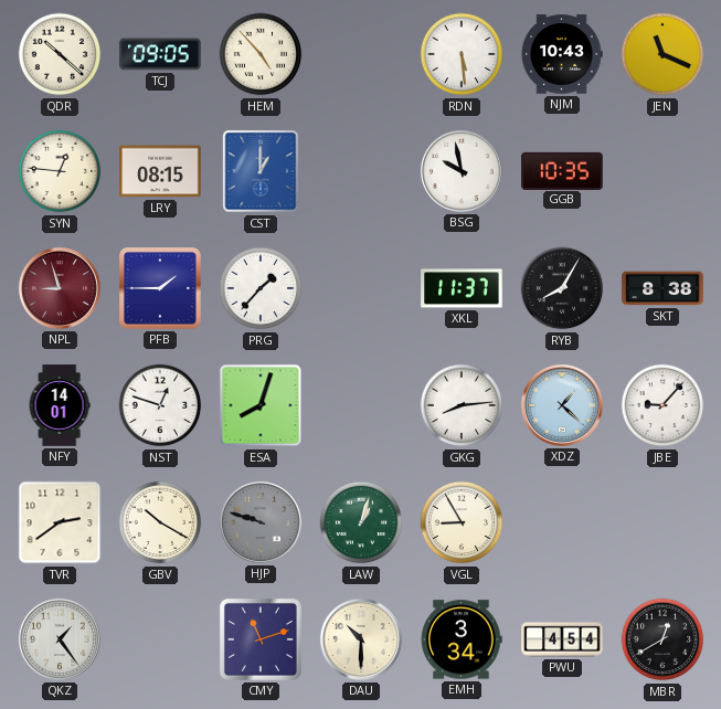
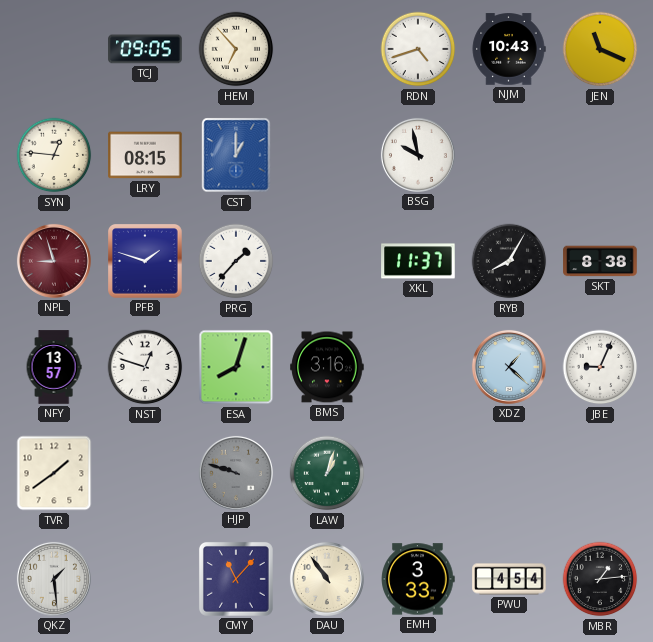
QDR: 10:22 -> none (60, 54)
HEM: 4:53 -> 6:53 (236, 49)
RDN: 5:29 -> 4:42 (418, 49)
GGB: 10:35 -> none (562, 170)
PFB: 1:45 -> 1:48 (146, 262)
NFY: 14:01 -> 13:57 (54, 367)
BMS: none -> 3:16 (327, 367)
GKG: 8:14 -> none (462, 405)
JBE: 9:07 -> 9:04 (600, 367)
TVR: 2:39 -> 1:39 (54, 473)
GBV: 10:20 -> none (160, 522)
VGL: 8:55 -> none (462, 522)
QKZ: 1:24 -> 1:29 (54, 579)
CMY: 11:12 -> 11:07 (236, 579)
DAU: 10:30 -> 10:54 (327, 579)
EMH: 3:34 -> 3:33 (418, 579)
MBR: 12:40 -> 1:14 (600, 579)
